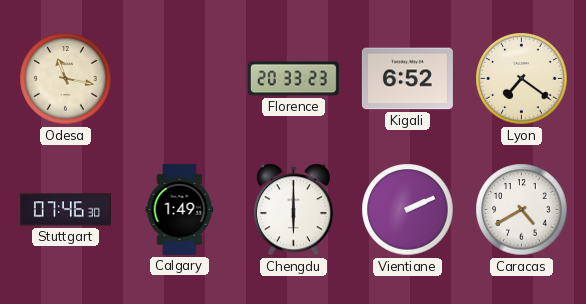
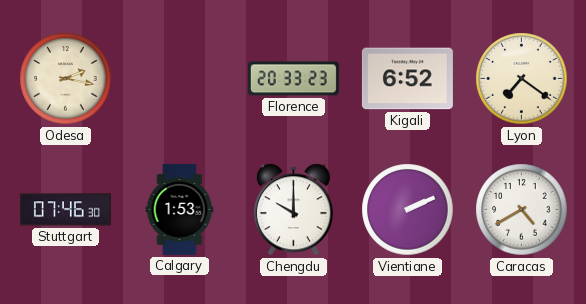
Odesa: 11:17 -> 2:17 (66, 79)
Calgary: 1:49 -> 1:53 (180, 209)
Chengdu: 6:00 -> 10:00 (293, 210)
